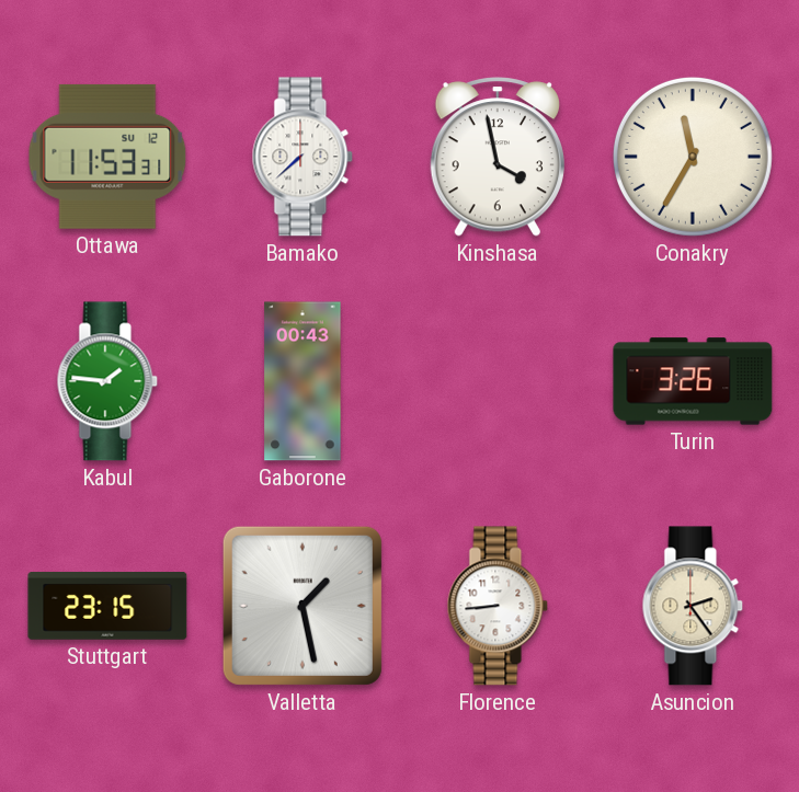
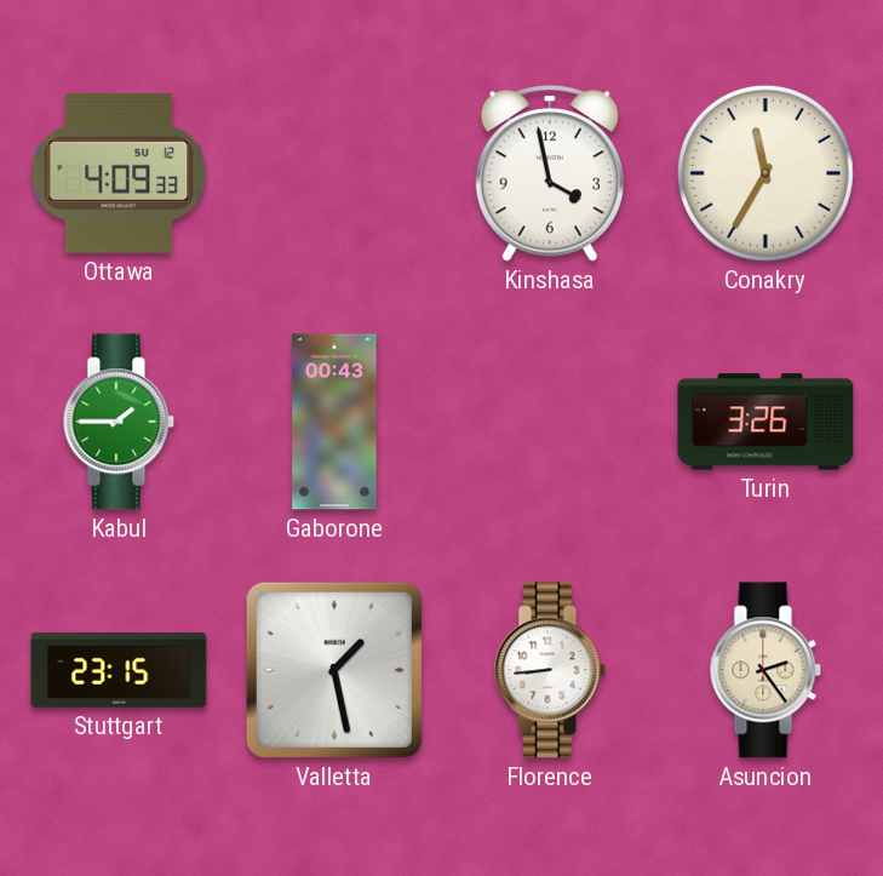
Ottawa: 11:53 -> 4:09 (119, 173)
Bamako: 7:38 -> none (303, 157)
Kabul: 1:46 -> 1:45 (119, 422)
